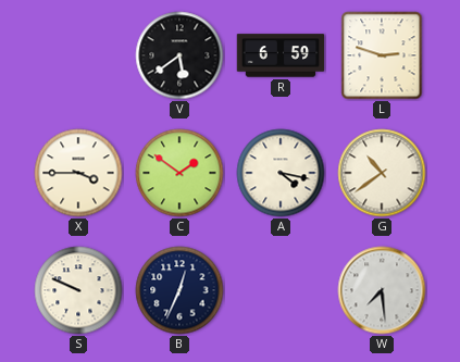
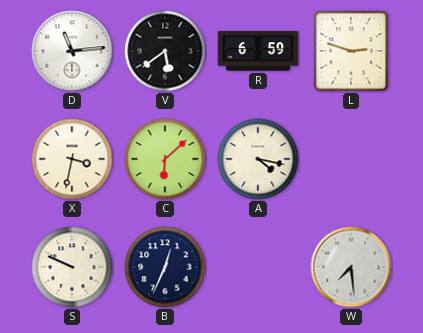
D: none -> 11:14 (72, 51)
X: 3:45 -> 3:32 (72, 159)
C: 1:51 -> 6:08 (165, 159)
G: 10:39 -> none (382, 173)
